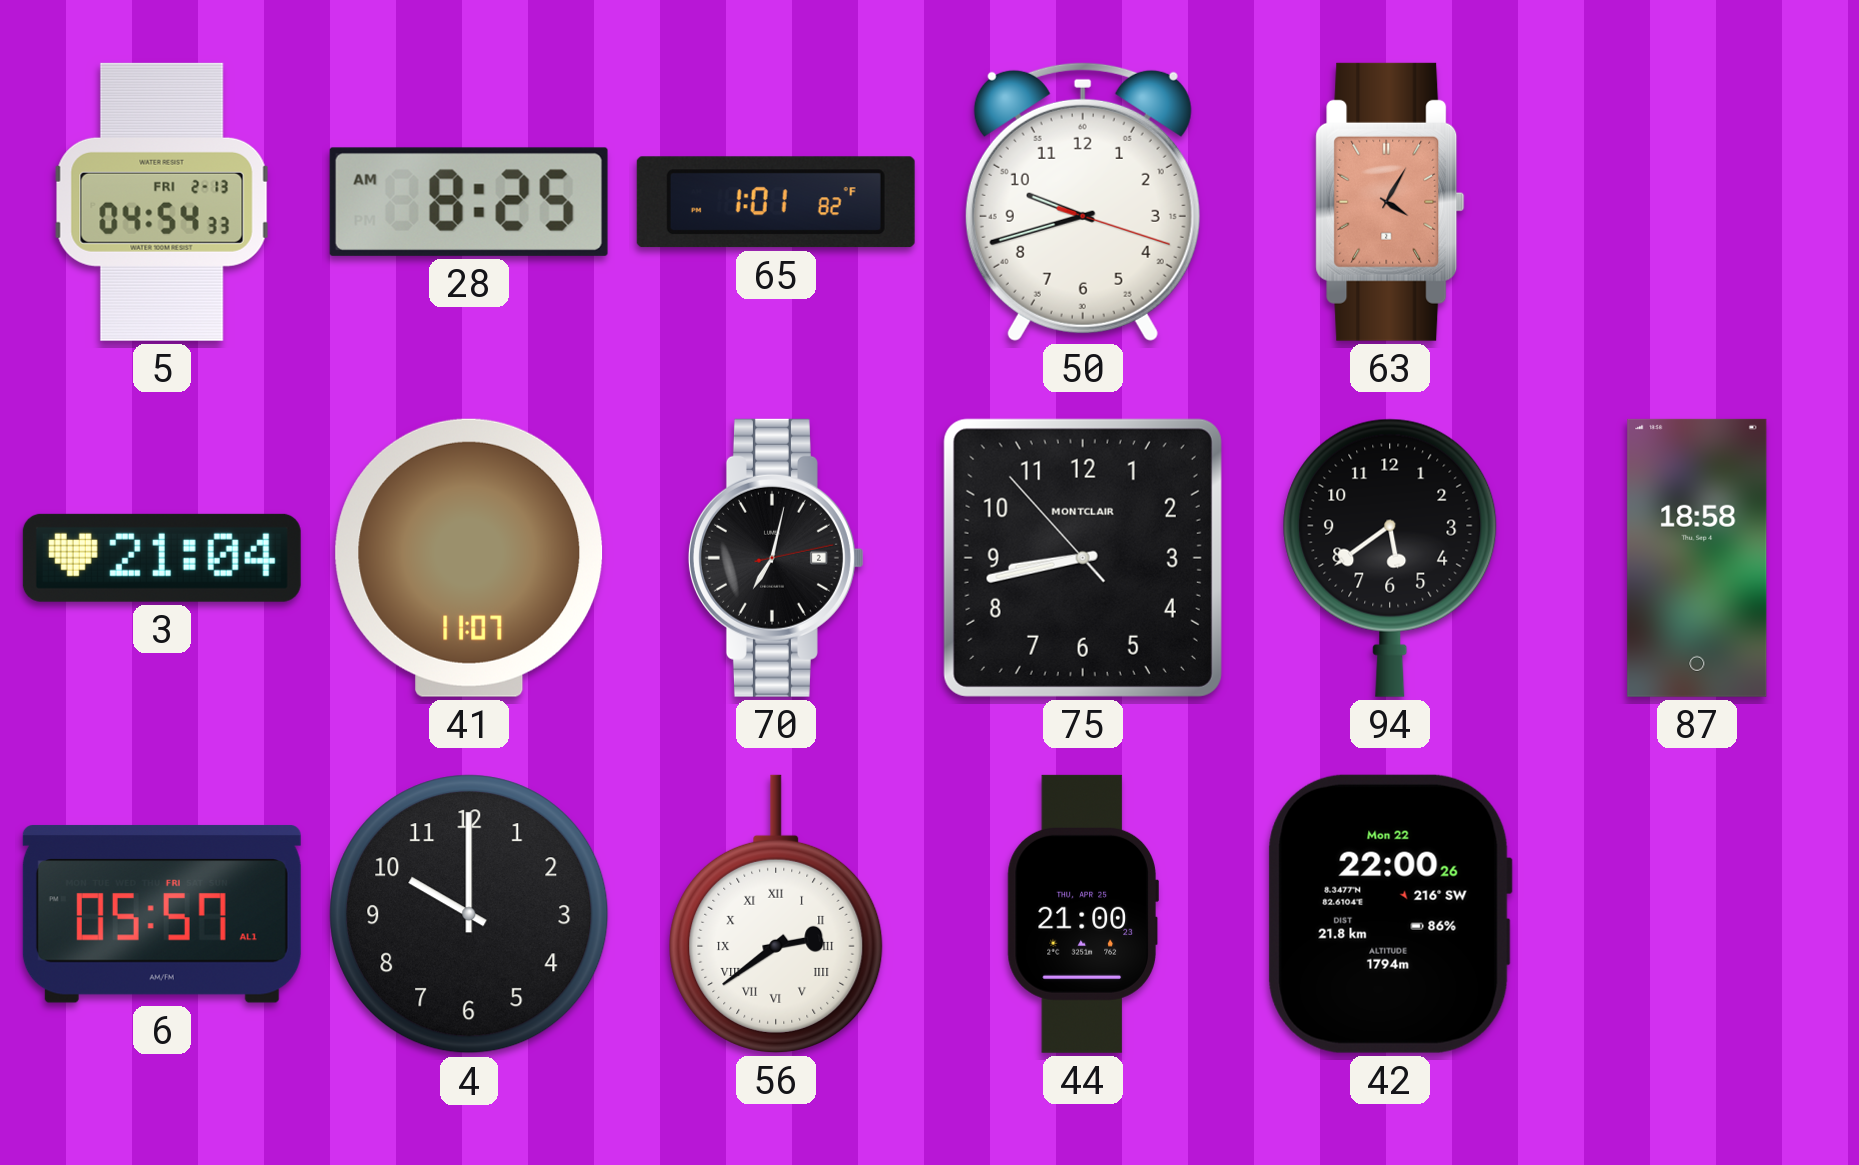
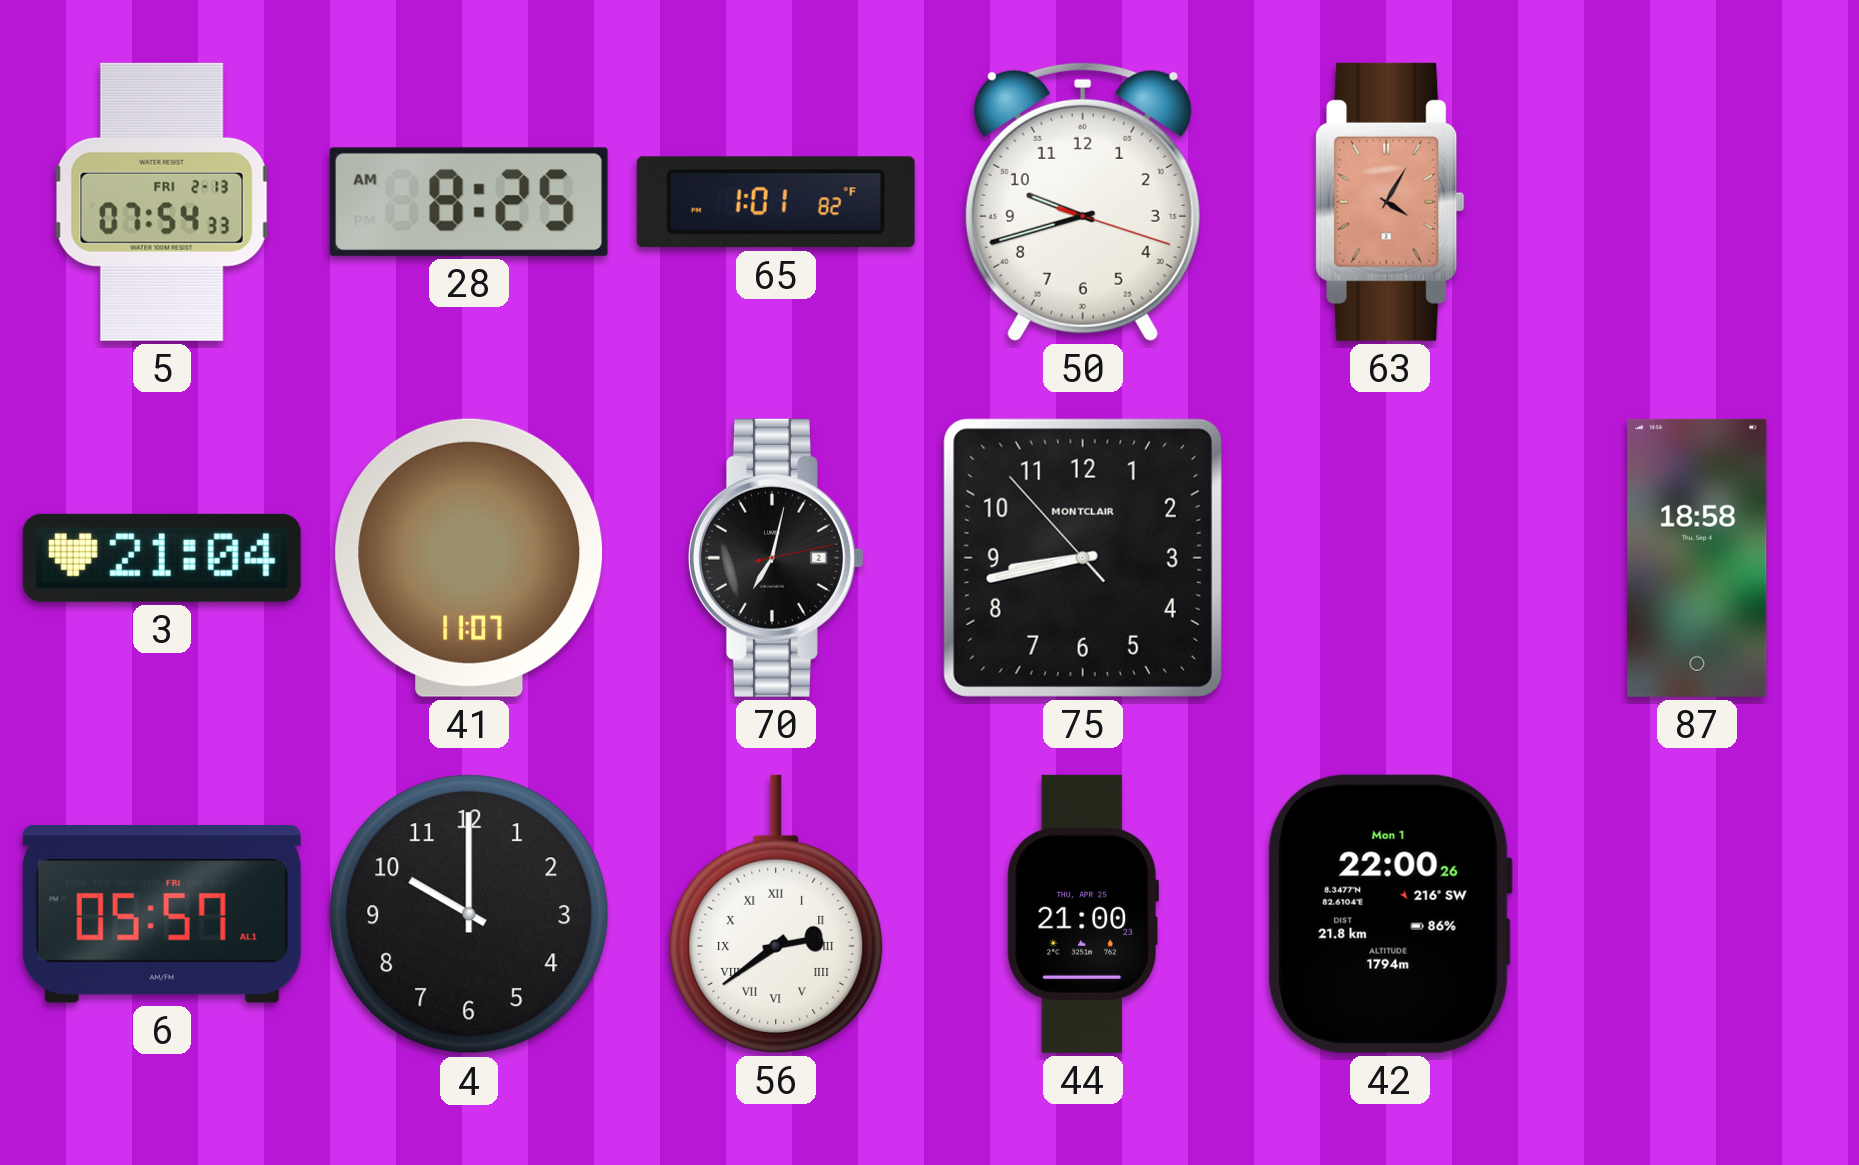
5: 04:54 -> 07:54 (162, 202)
94: 5:39 -> none (1390, 558)
42 date: Mon 22 -> Mon 1 (1390, 914)
